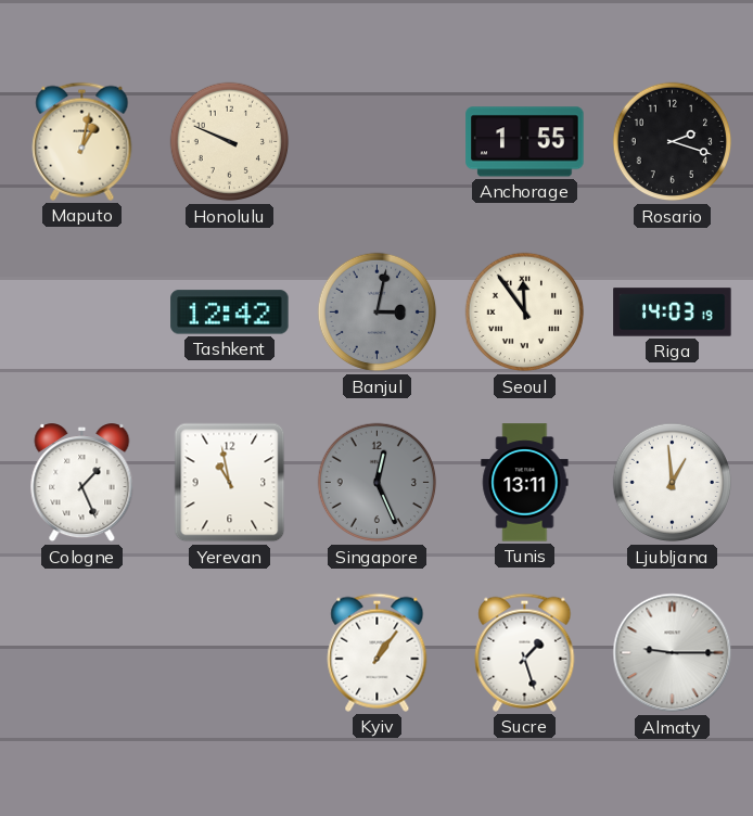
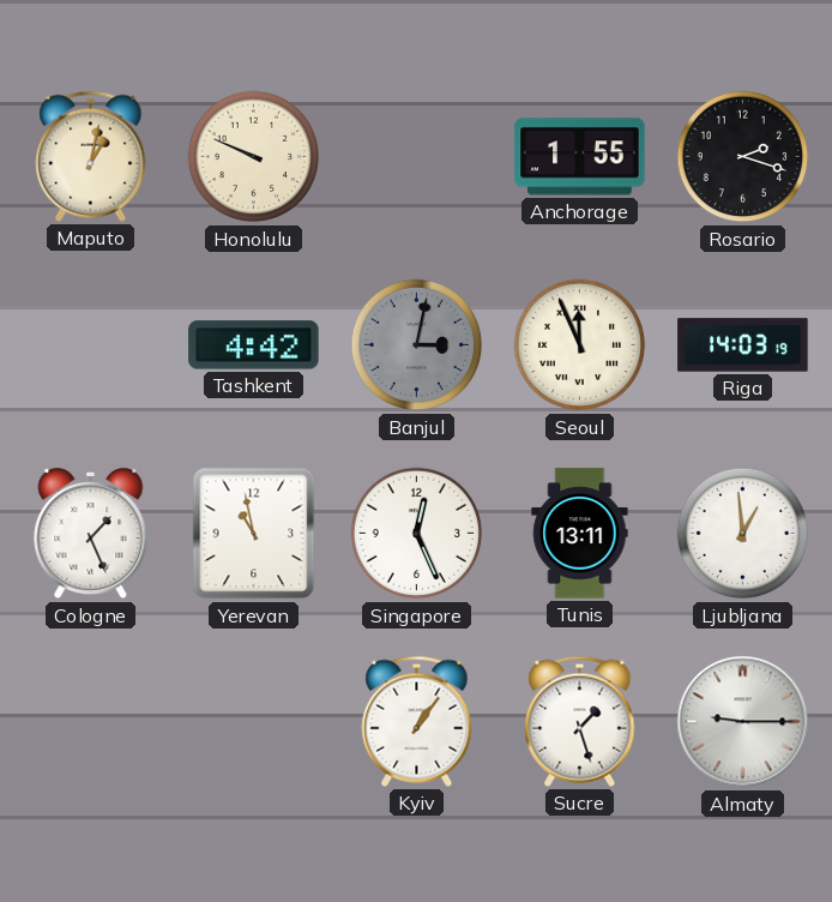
Tashkent: 12:42 -> 4:42 (254, 345)
Seoul: 11:54 -> 11:56 (580, 345)
Singapore dial: grey -> white (417, 534)
